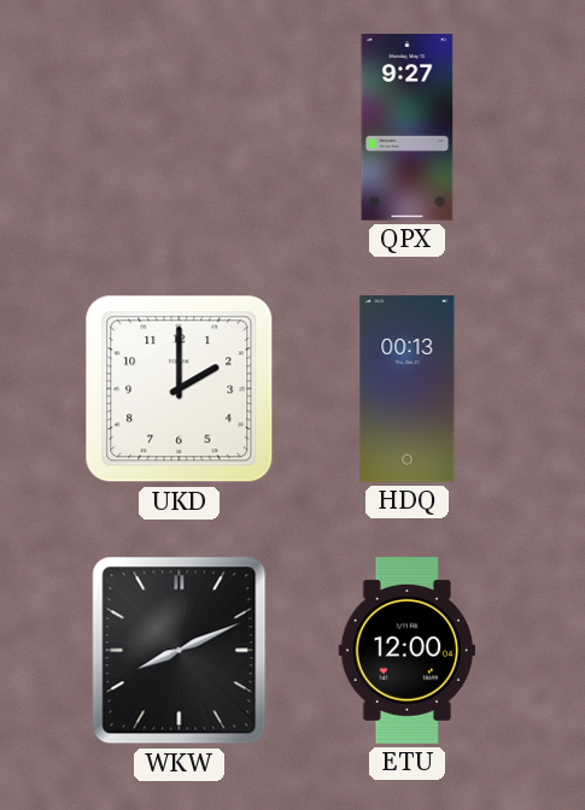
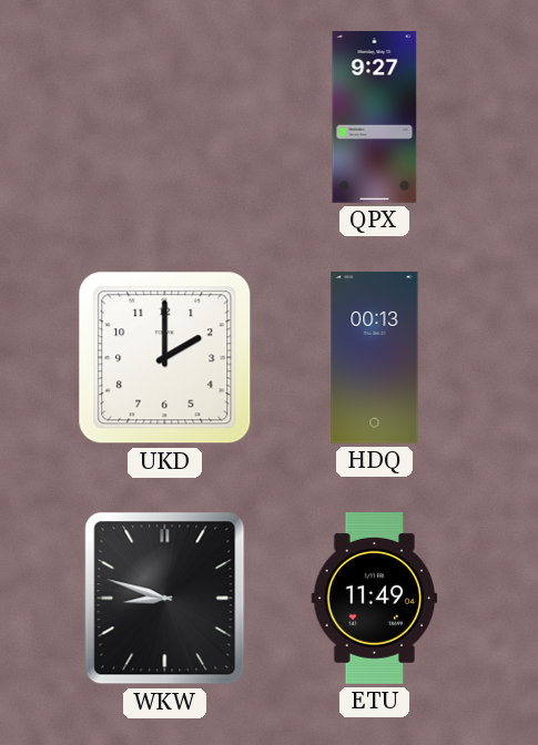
WKW: 8:11 -> 8:48 (165, 599)
ETU: 12:00 -> 11:49 (375, 599)
